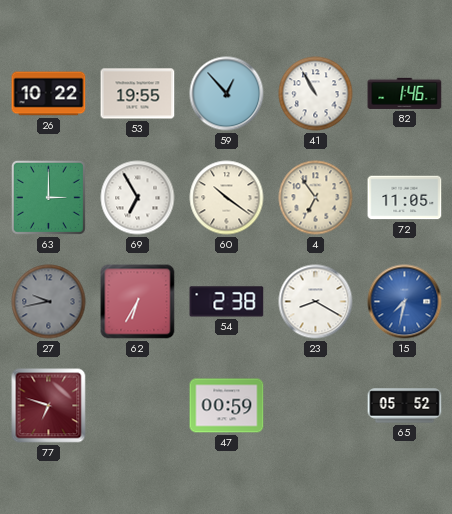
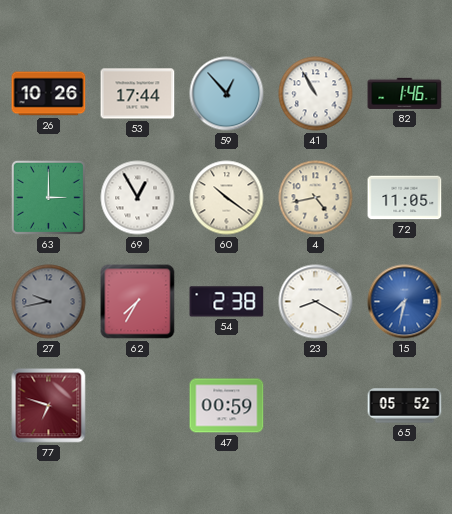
26: 10:22 -> 10:26 (49, 94)
53: 19:55 -> 17:44 (138, 94)
69: 6:55 -> 12:55 (138, 198)
4: 6:54 -> 4:43 (316, 198)
62: 6:35 -> 7:35 (138, 302)
